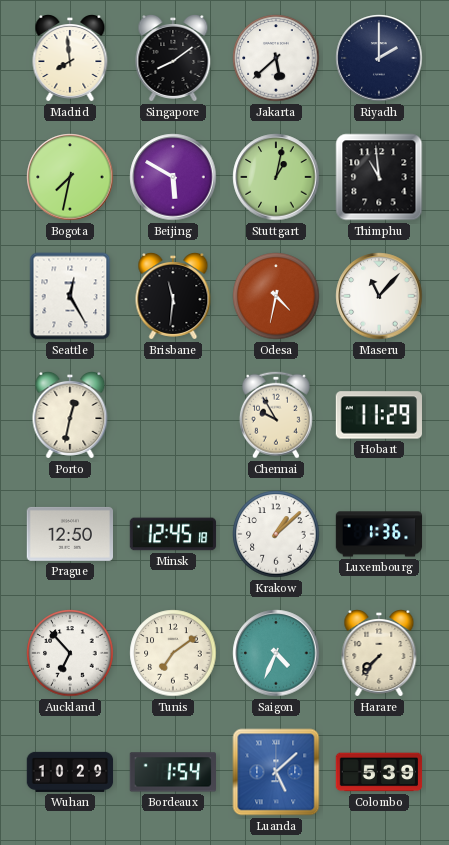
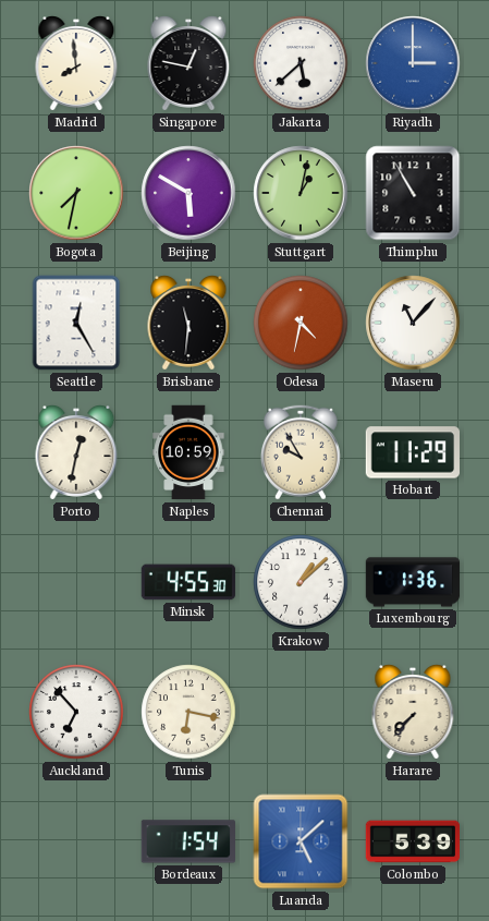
Singapore: 8:09 -> 12:47 (188, 64)
Riyadh: 2:00 -> 3:00 (413, 63)
Riyadh dial: navy -> blue (413, 63)
Thimphu: 10:59 -> 10:55 (413, 193)
Naples: none -> 10:59 (188, 452)
Prague: 12:50 -> none (69, 534)
Minsk: 12:45 -> 4:55 (188, 582)
Tunis: 7:09 -> 6:17 (188, 712)
Saigon: 4:34 -> none (276, 653)
Wuhan: 10:29 -> none (70, 772)
